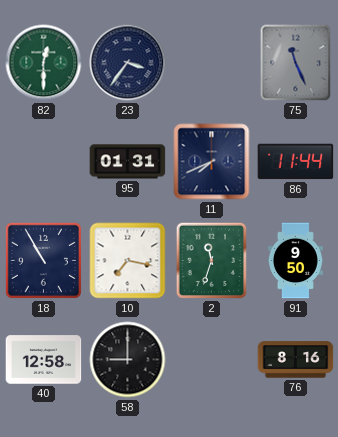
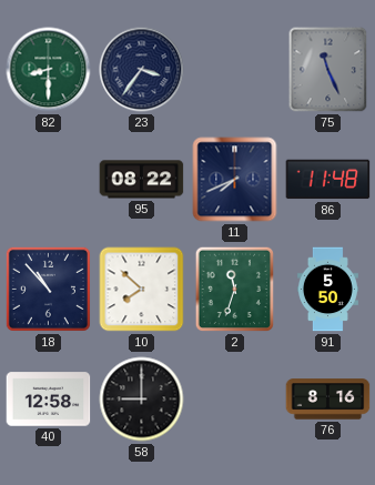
82: 12:30 -> 8:30 (49, 70)
95: 01:31 -> 08:22 (142, 180)
86: 11:44 -> 11:48 (328, 180)
18: 10:55 -> 10:53 (48, 289)
10: 7:17 -> 7:52 (142, 290)
91: 9:50 -> 5:50 (327, 290)
